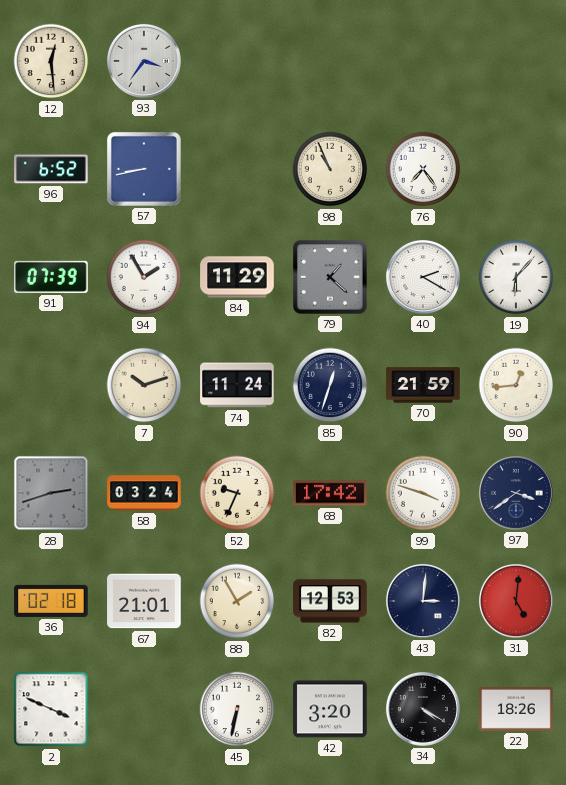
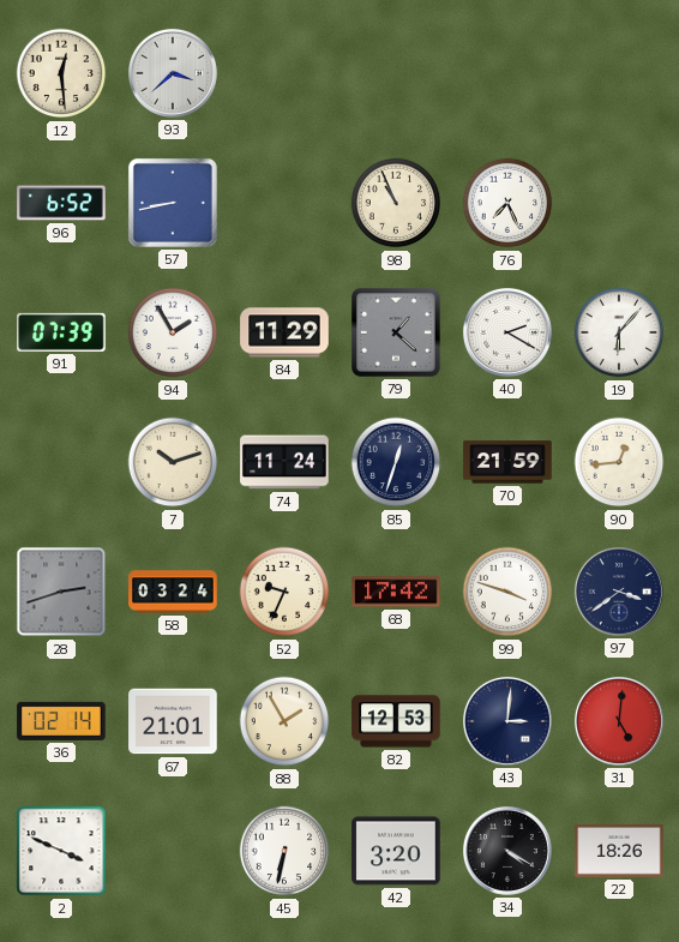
93: 3:36 -> 3:38 (173, 73)
76: 7:24 -> 7:26 (507, 203)
36: 02:18 -> 02:14 (61, 721)
